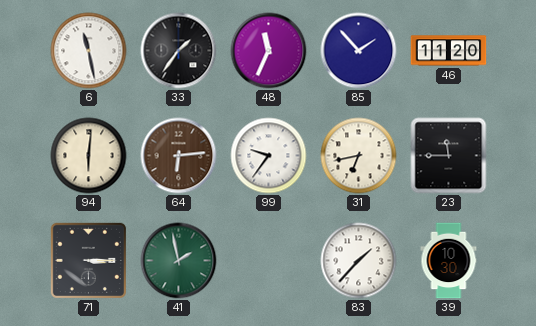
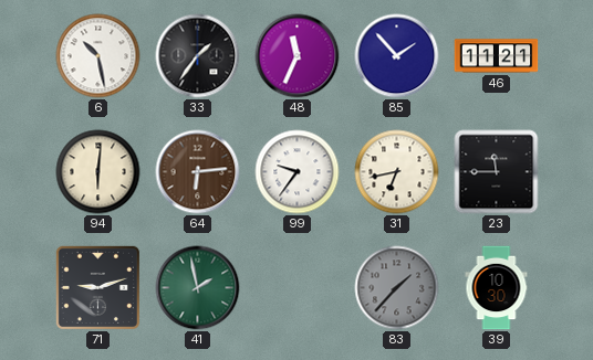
6: 11:28 -> 10:28 (98, 56)
46: 11:20 -> 11:21 (497, 56)
71: 3:15 -> 9:12 (97, 287)
83 dial: white -> grey (397, 288)
